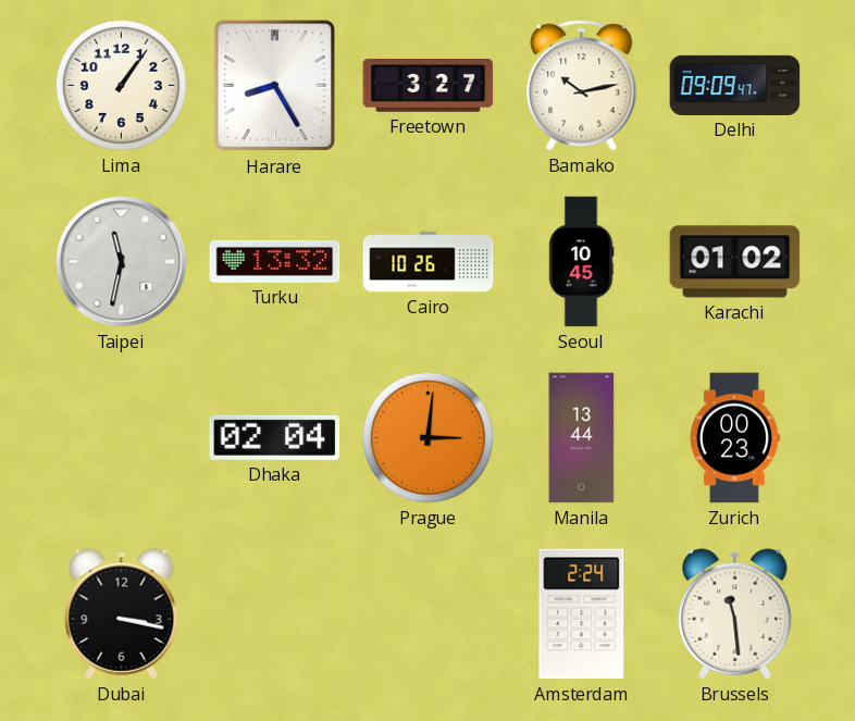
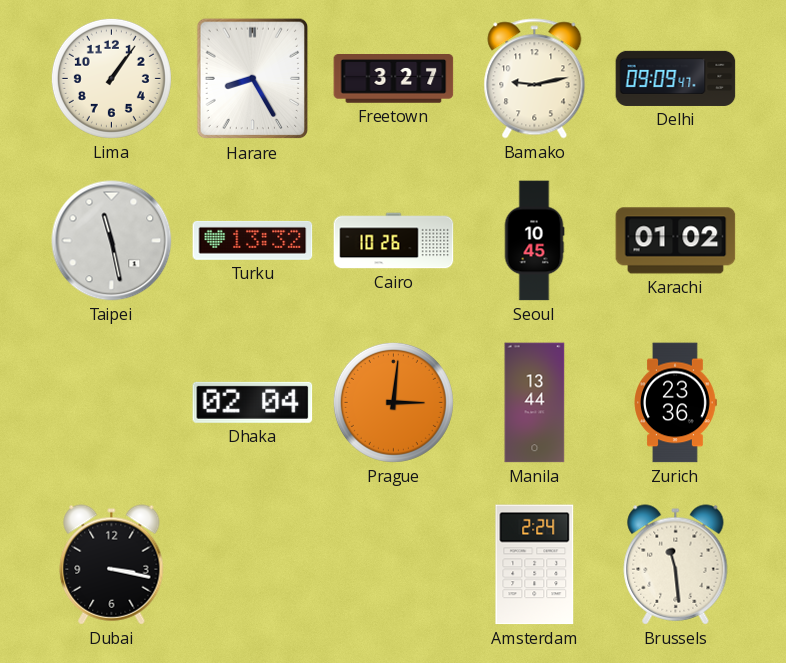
Bamako: 10:13 -> 9:13 (535, 79)
Taipei: 11:32 -> 11:28 (112, 241)
Zurich: 00:23 -> 23:36 (675, 403)
